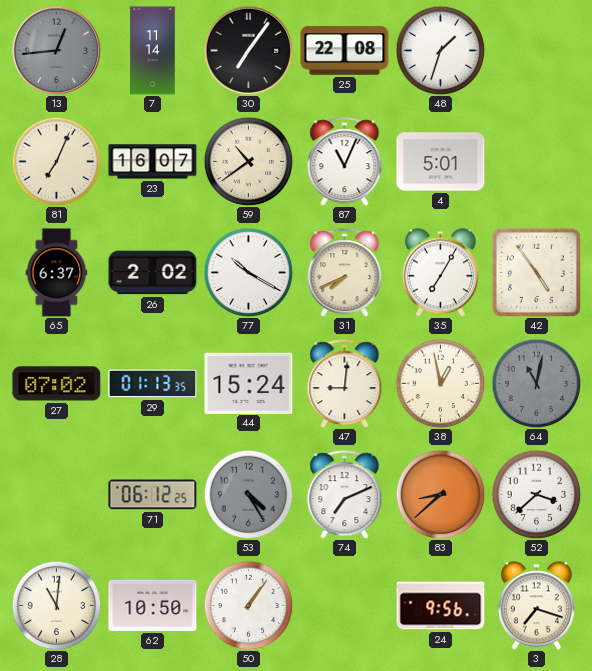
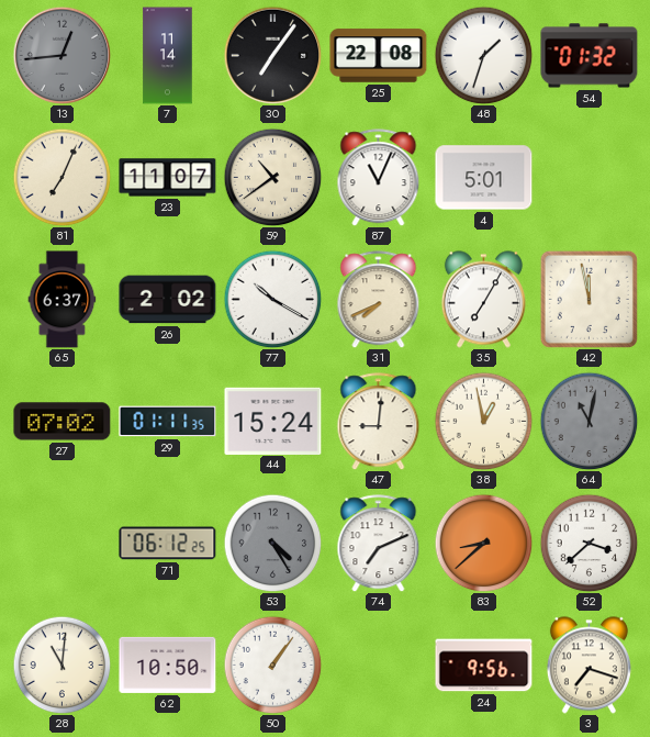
54: none -> 01:32 (590, 56)
23: 16:07 -> 11:07 (168, 178)
42: 4:54 -> 11:58 (589, 299)
29: 01:13 -> 01:11 (168, 422)
